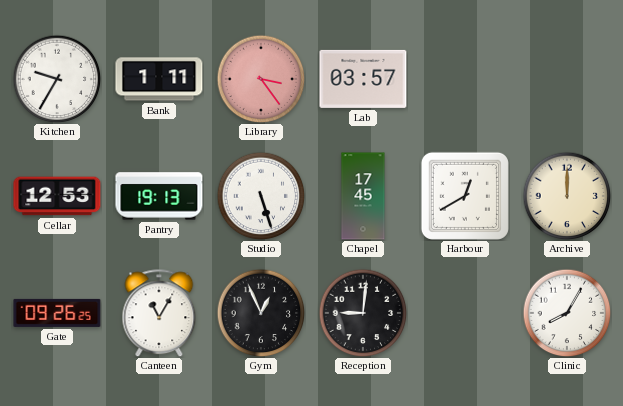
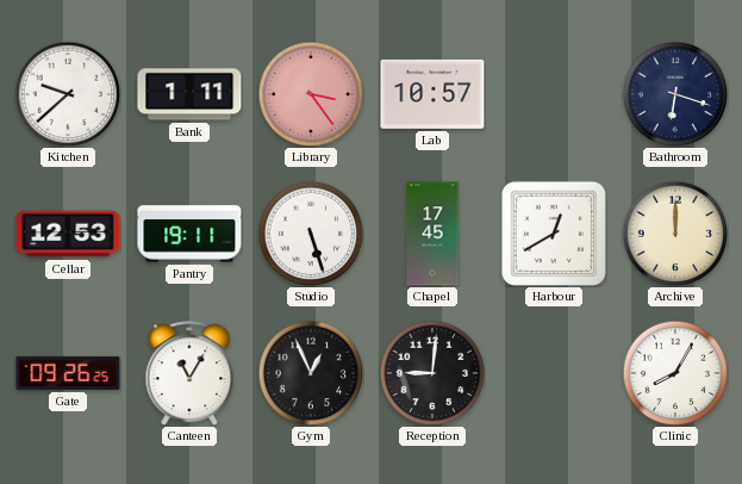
Kitchen: 9:35 -> 9:38 (68, 94)
Lab: 03:57 -> 10:57 (432, 94)
Bathroom: none -> 6:18 (675, 94)
Pantry: 19:13 -> 19:11 (189, 234)
